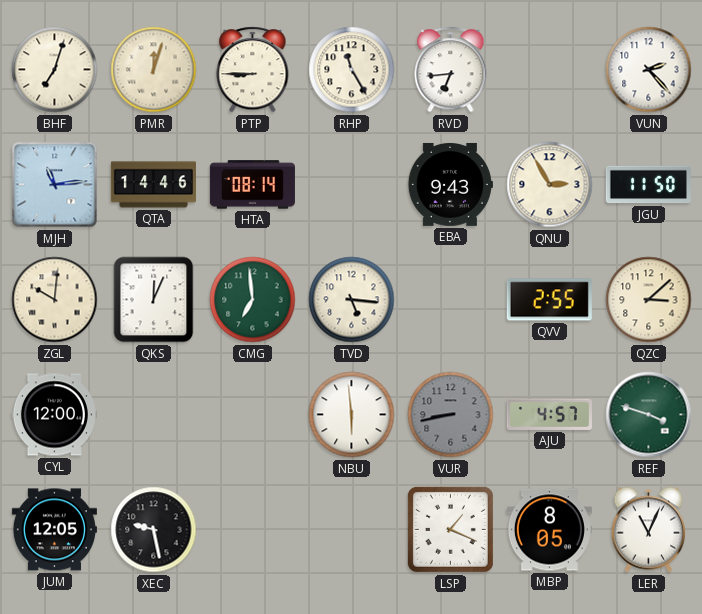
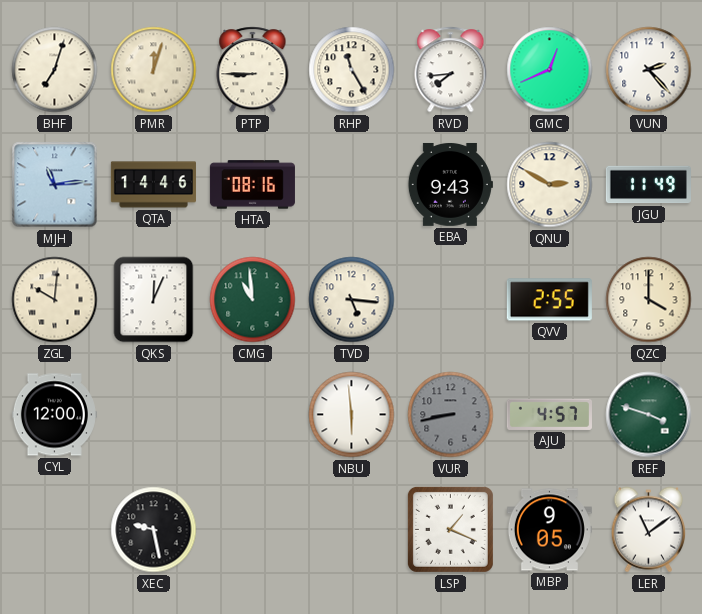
RVD: 6:44 -> 7:44 (451, 70)
GMC: none -> 12:41 (550, 70)
HTA: 08:14 -> 08:16 (252, 185)
QNU: 2:55 -> 2:50 (550, 185)
JGU: 11:50 -> 11:49 (648, 185)
CMG: 6:59 -> 10:59 (253, 300)
QZC: 3:08 -> 4:00 (649, 300)
JUM: 12:05 -> none (54, 530)
MBP: 8:05 -> 9:05 (549, 530)
LER: 11:04 -> 11:09 (649, 530)
